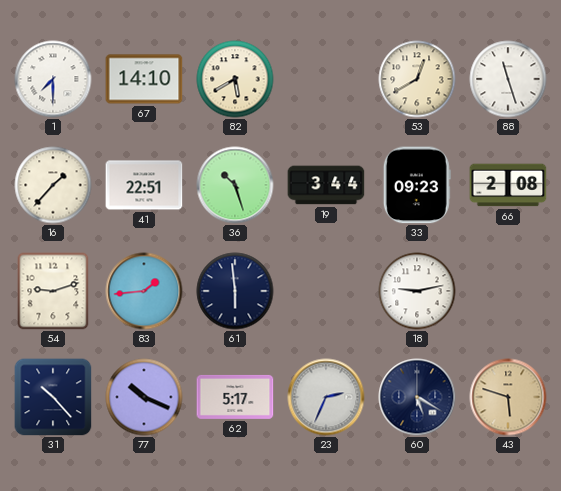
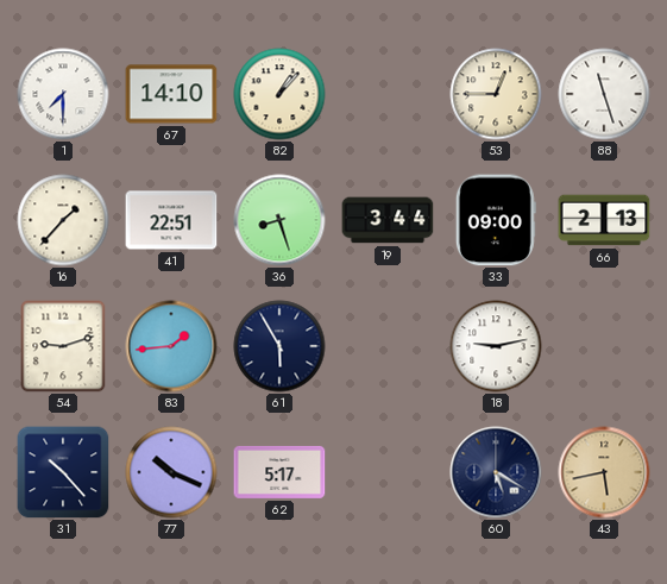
82: 5:40 -> 1:07 (279, 94)
53: 12:40 -> 12:45 (496, 94)
36: 10:27 -> 8:27 (279, 220)
33: 09:23 -> 09:00 (496, 220)
66: 2:08 -> 2:13 (604, 220)
61: 5:59 -> 5:55 (279, 346)
23: 2:34 -> none (326, 397)
43: 5:48 -> 5:43 (604, 472)
